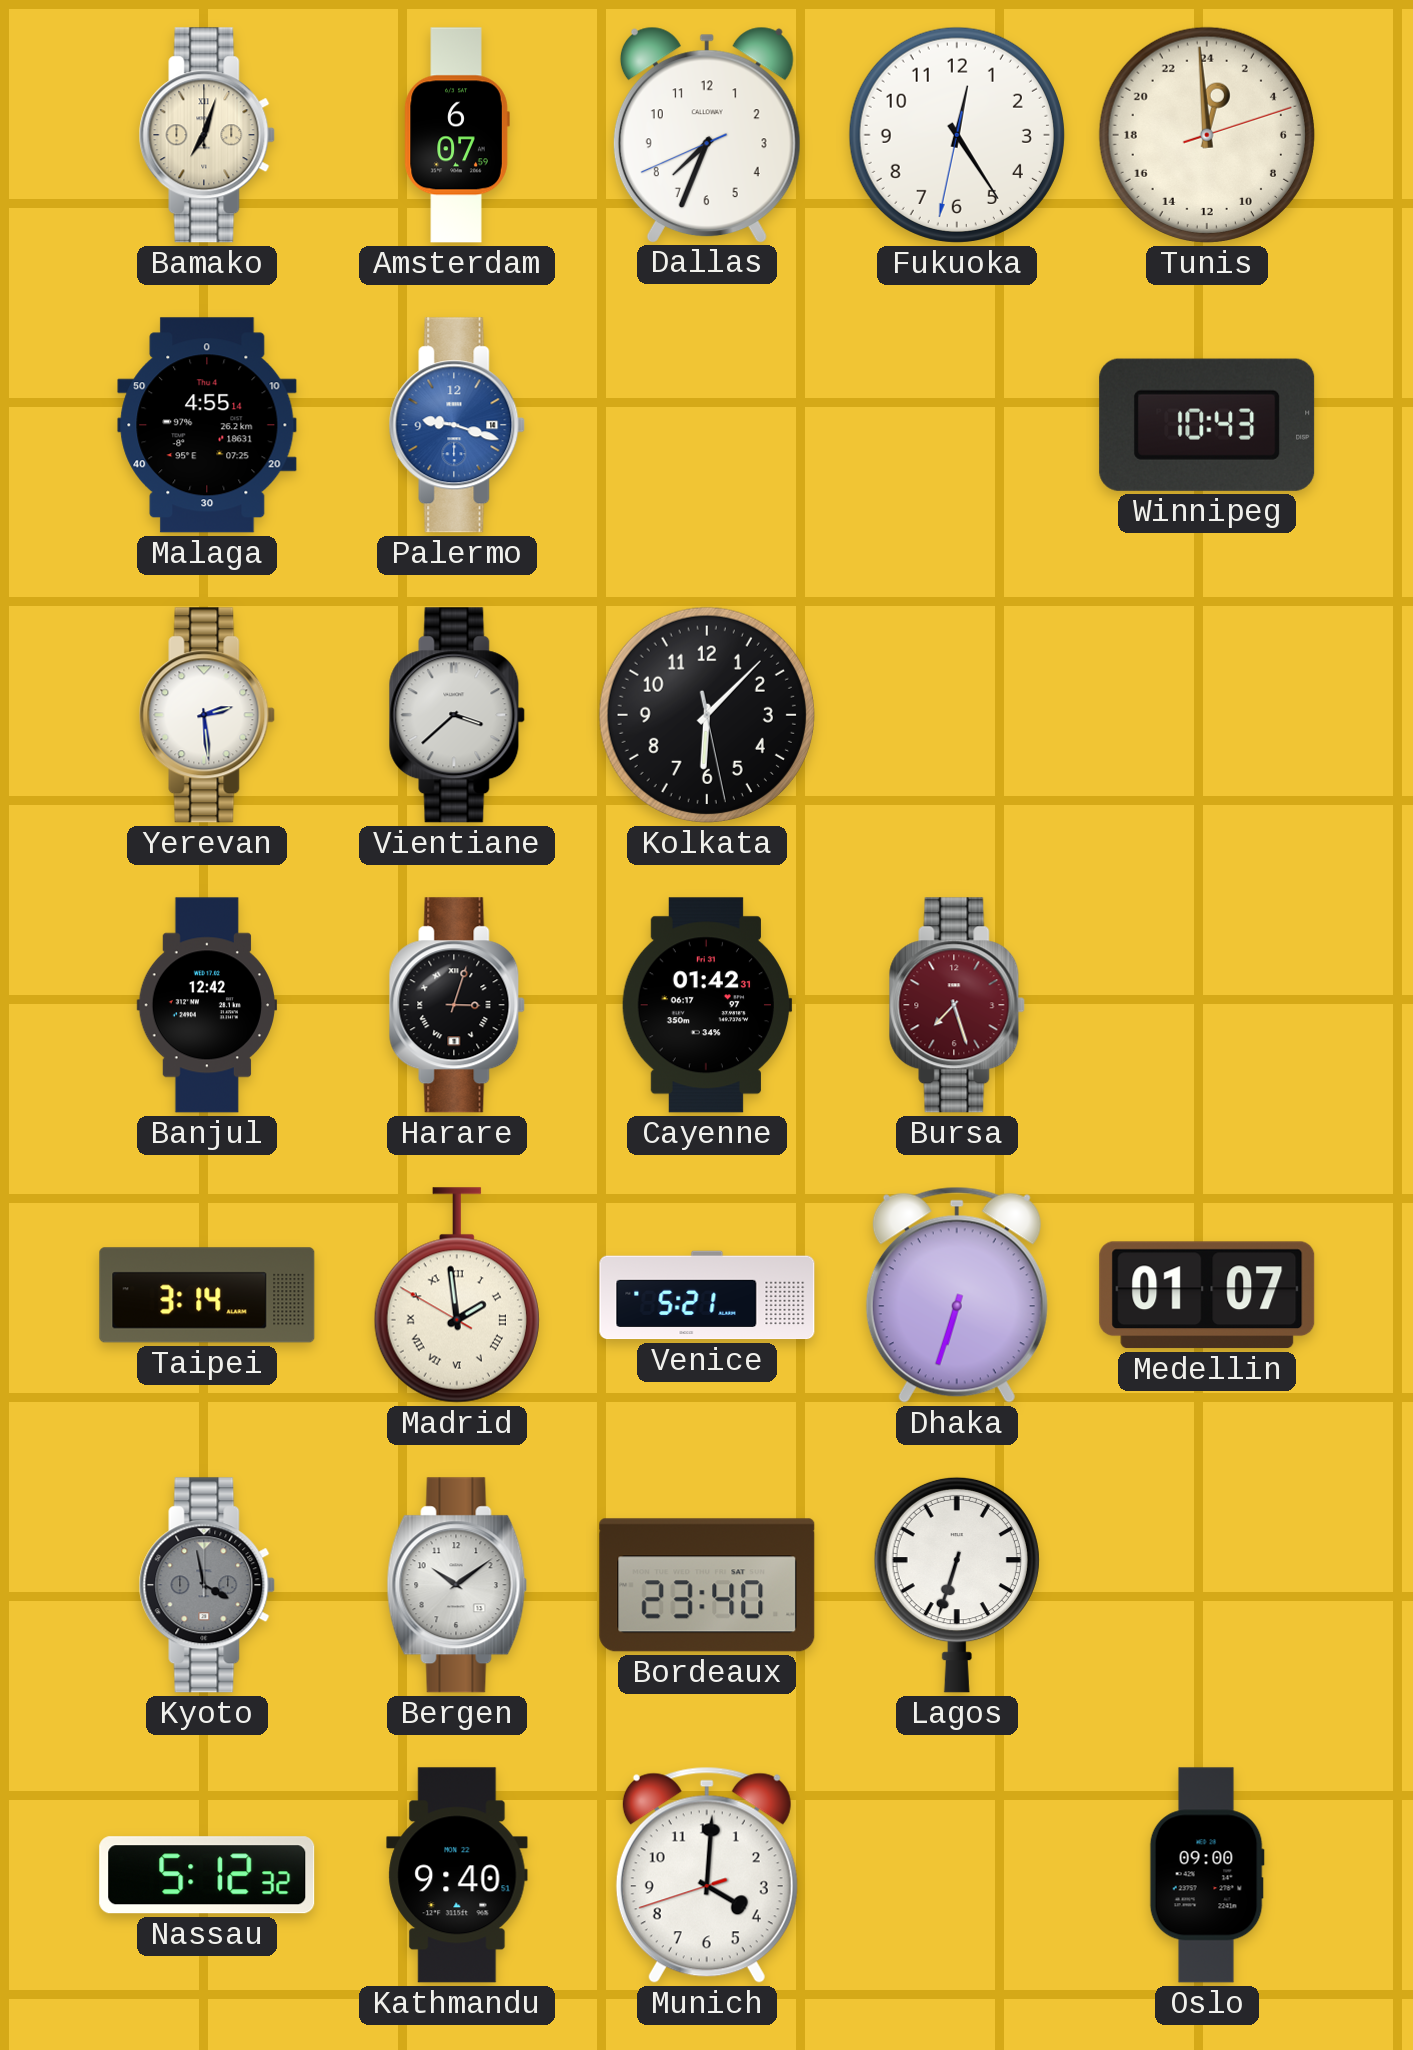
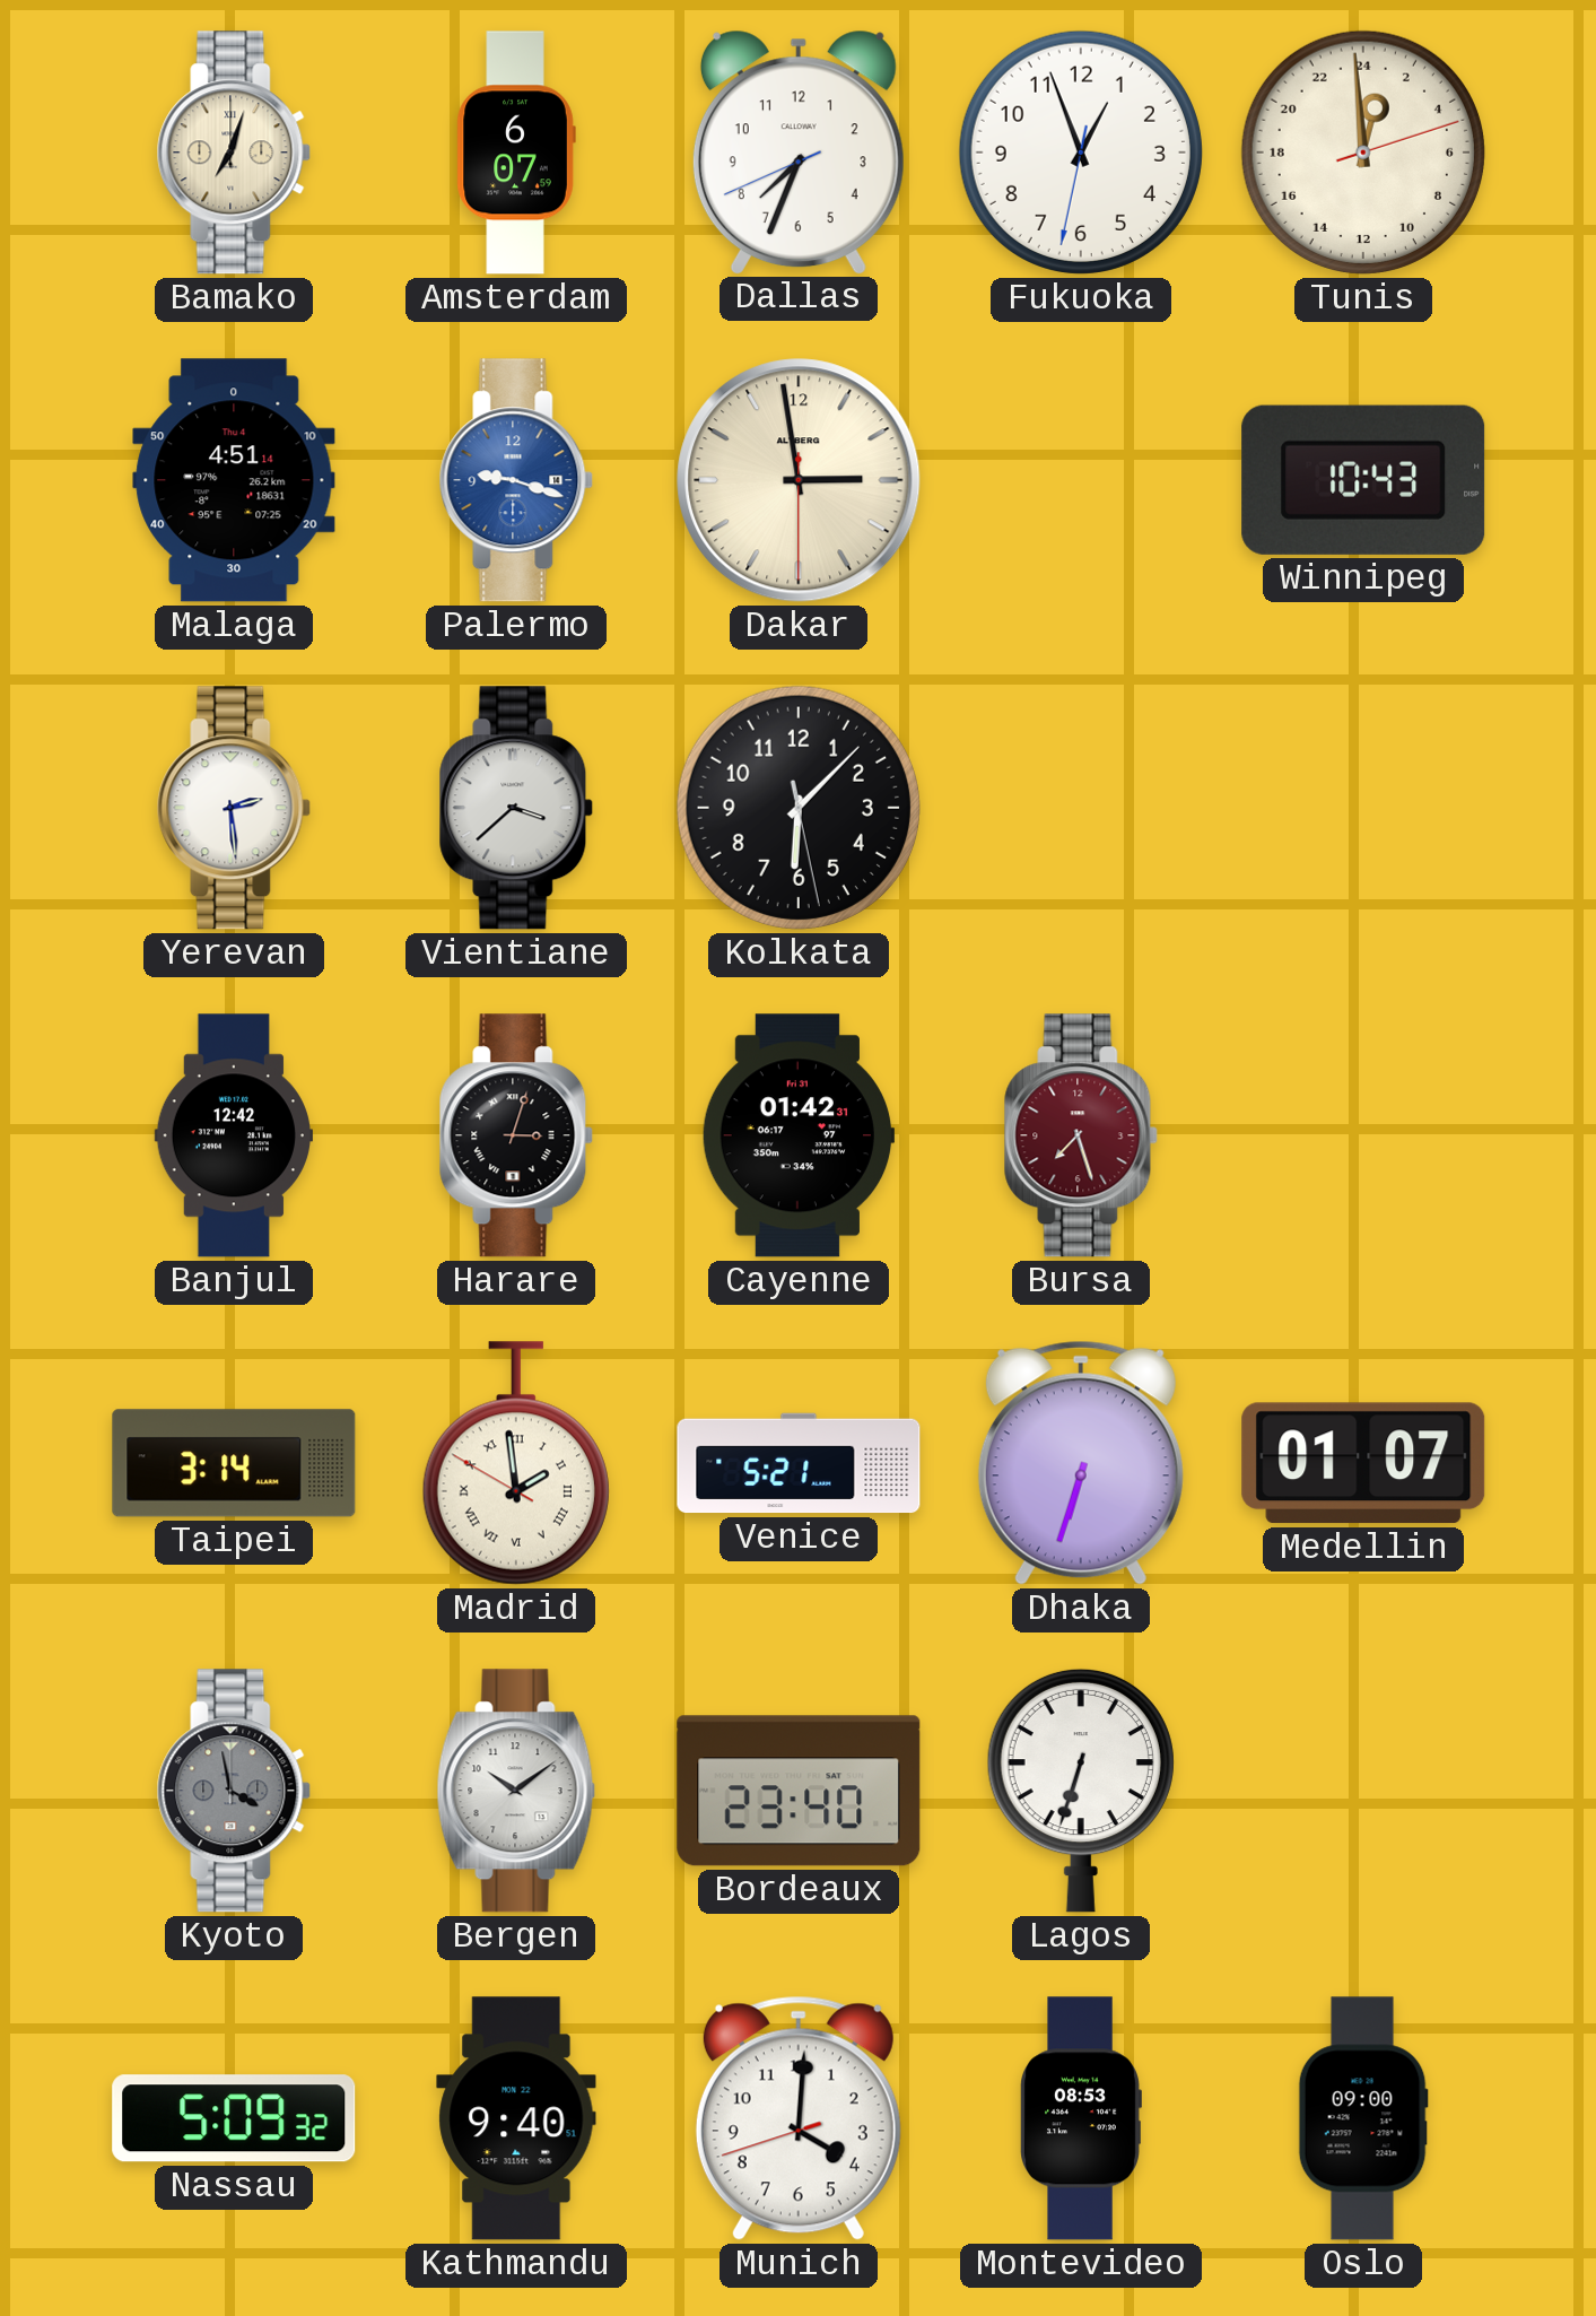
Fukuoka: 12:24 -> 12:56 (1081, 153)
Malaga: 4:55 -> 4:51 (234, 480)
Dakar: none -> 2:58 (799, 480)
Nassau: 5:12 -> 5:09 (234, 2118)
Montevideo: none -> 08:53 (1081, 2118)
